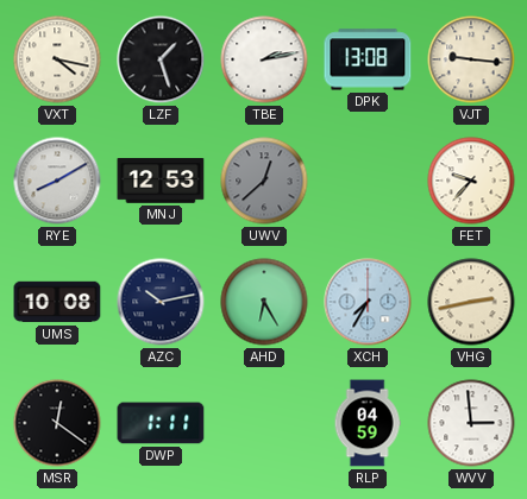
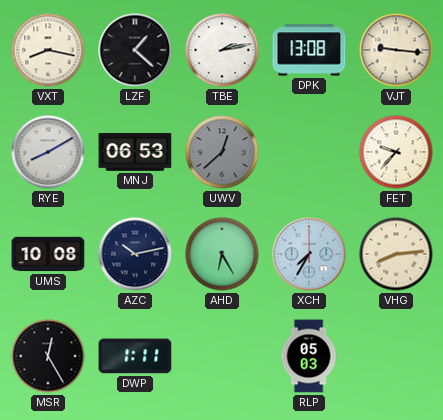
VXT: 4:17 -> 8:17 (48, 50)
LZF: 1:27 -> 1:22 (135, 50)
MNJ: 12:53 -> 06:53 (135, 153)
VHG: 2:43 -> 8:14 (396, 254)
MSR: 12:21 -> 12:25 (48, 356)
RLP: 04:59 -> 05:03 (309, 356)
WVV: 2:59 -> none (471, 423)
